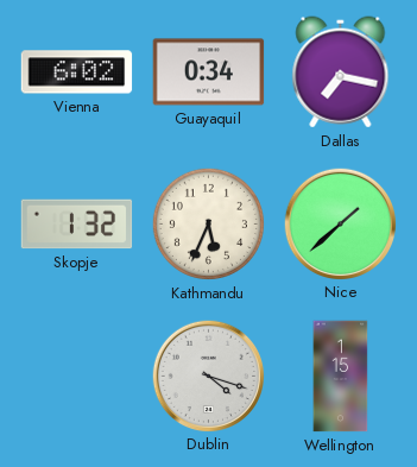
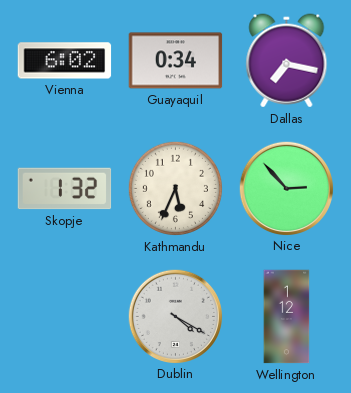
Nice: 1:38 -> 2:53 (286, 188)
Dublin: 4:18 -> 4:20 (175, 316)
Wellington: 1:15 -> 1:12 (287, 317)
